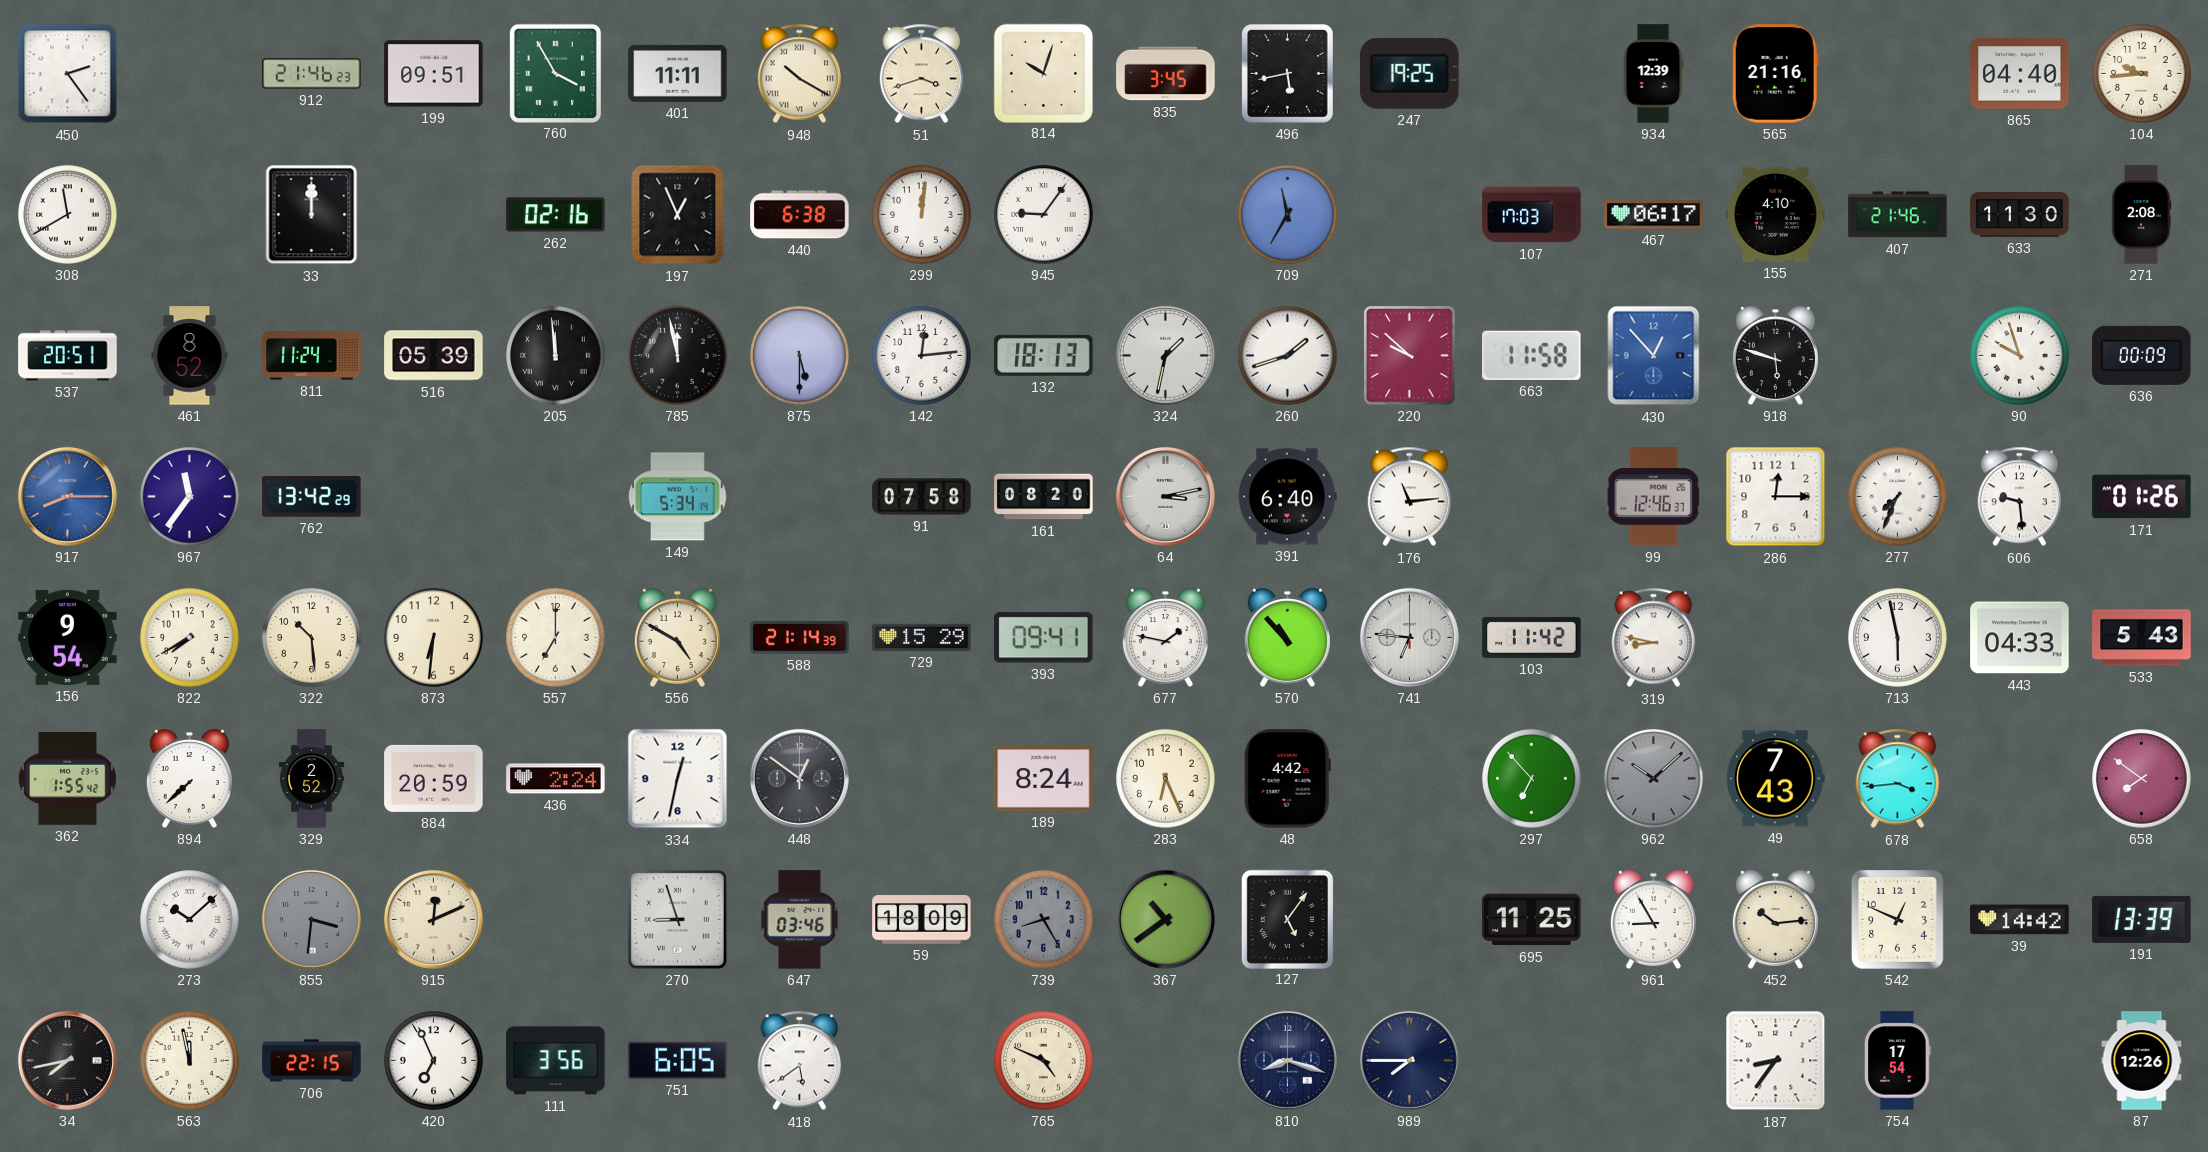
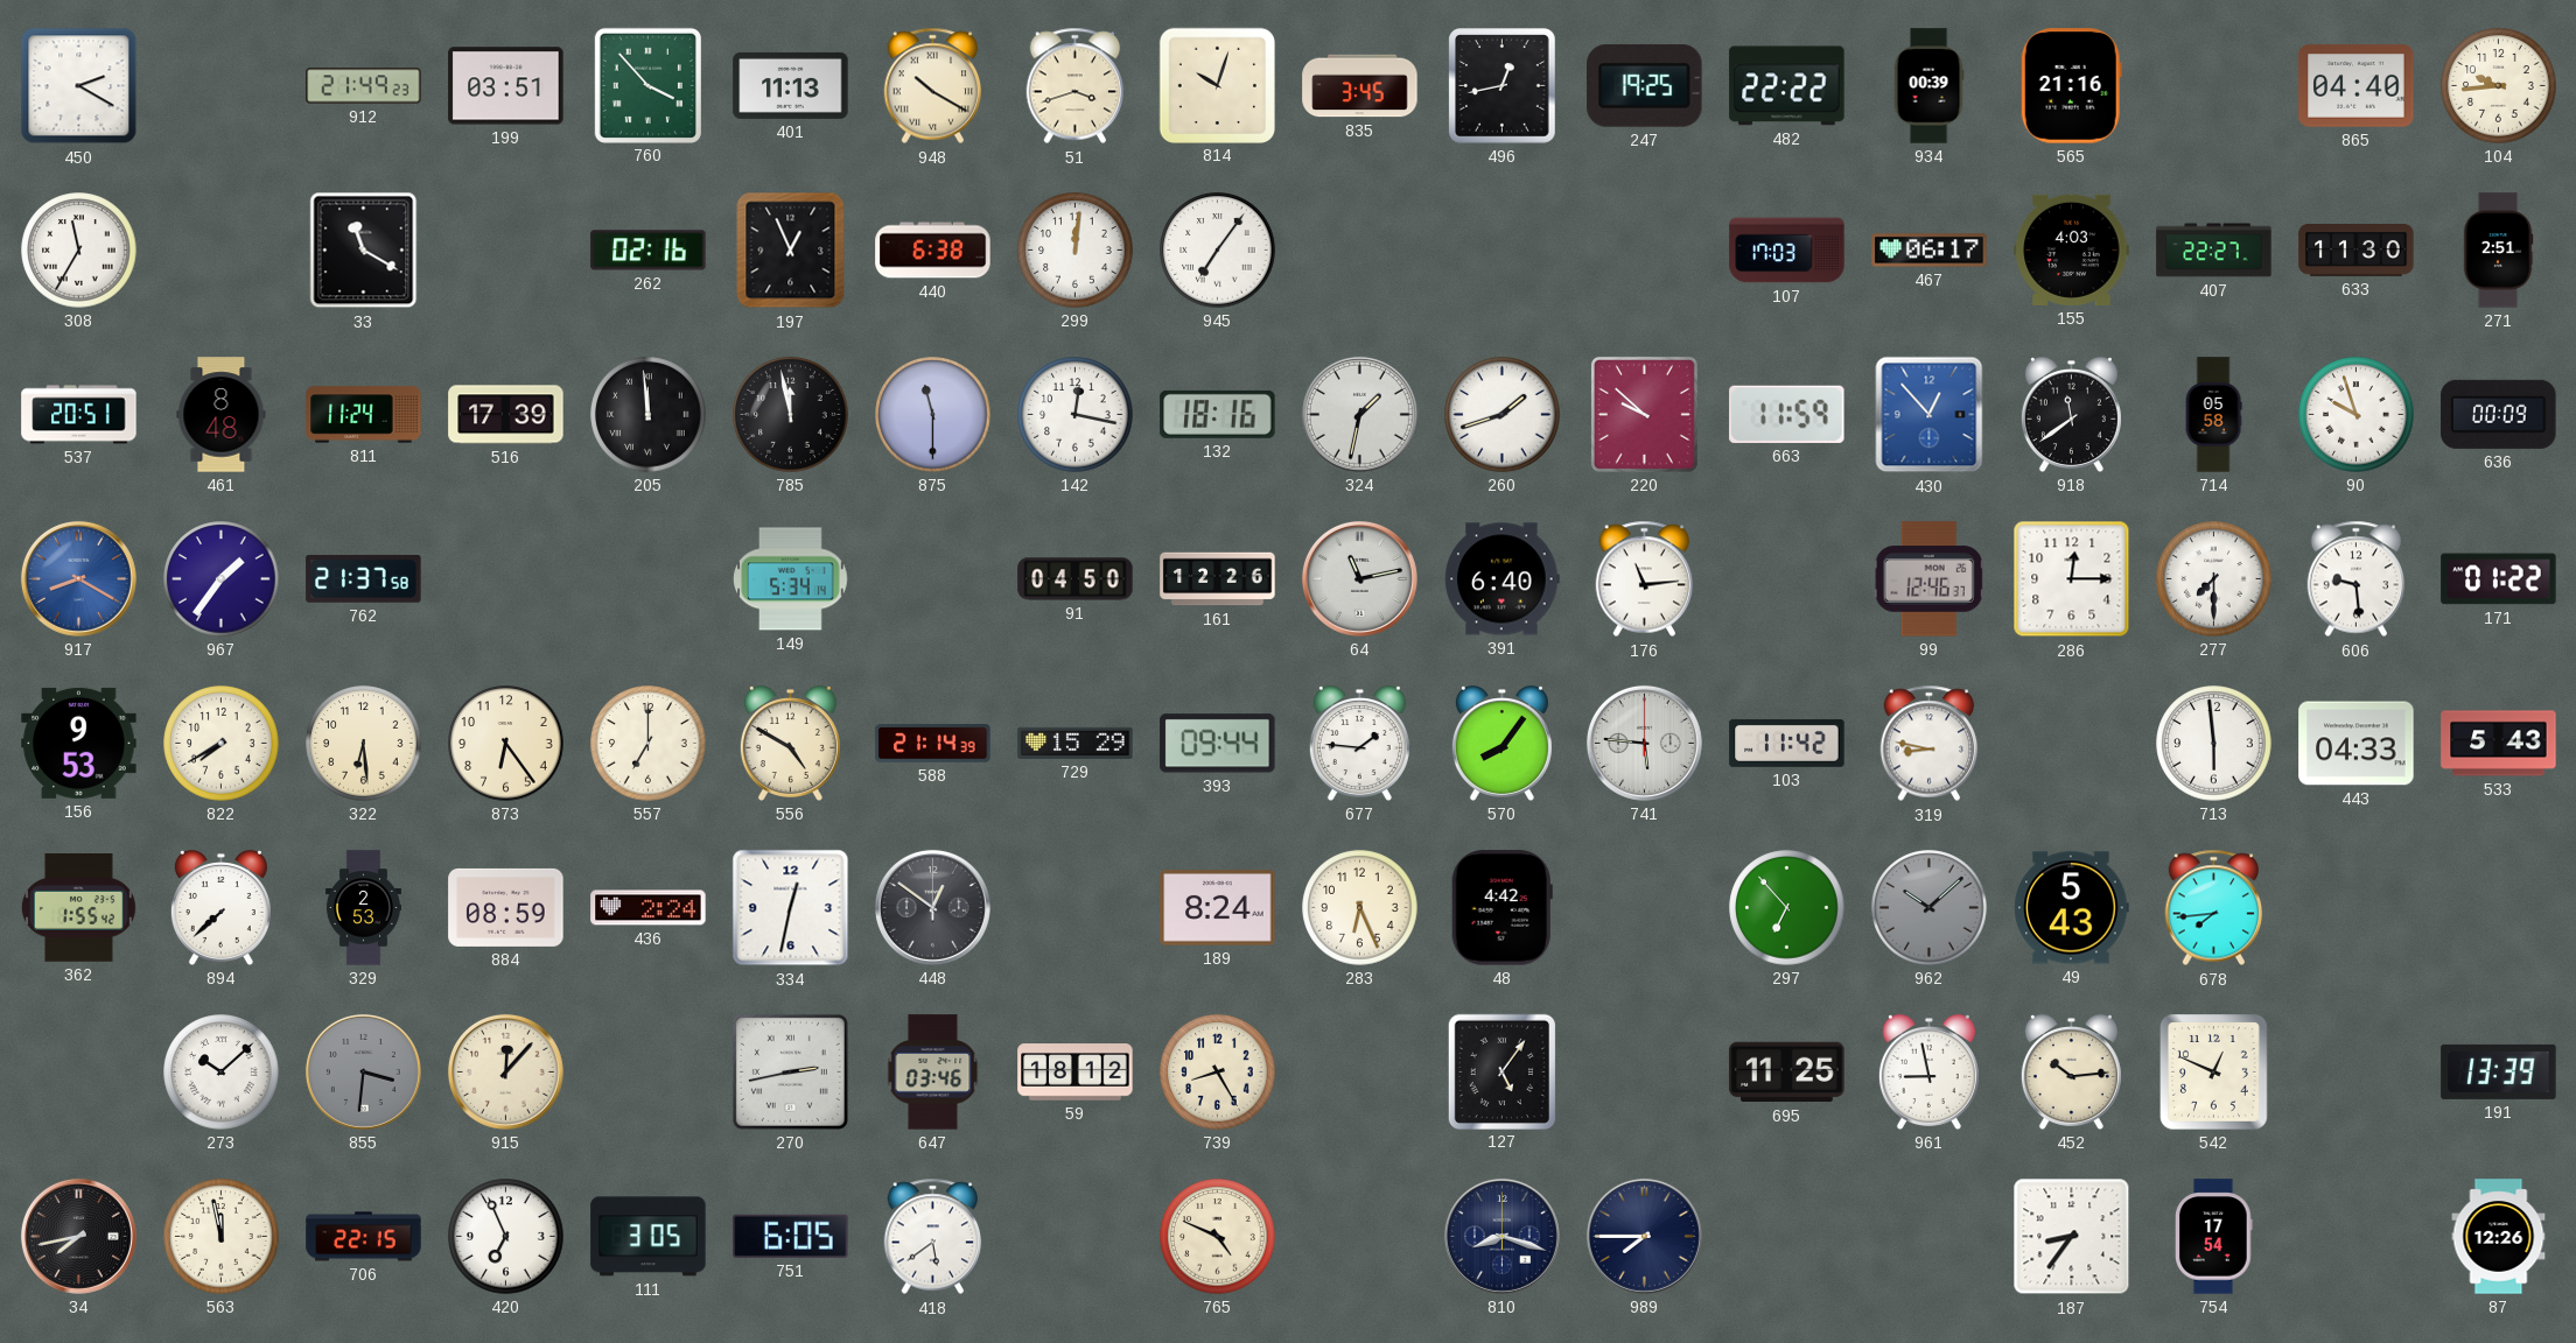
450: 2:24 -> 2:20 (79, 86)
912: 21:46 -> 21:49 (364, 86)
199: 09:51 -> 03:51 (506, 86)
760: 3:55 -> 3:53 (647, 85)
401: 11:11 -> 11:13 (791, 85)
496: 5:43 -> 12:43 (1503, 86)
482: none -> 22:22 (1787, 86)
934: 12:39 -> 00:39 (1929, 86)
308: 11:40 -> 11:35 (79, 251)
33: 12:00 -> 11:20 (364, 251)
945: 9:06 -> 7:06 (1218, 251)
709: 11:35 -> none (1288, 215)
155: 4:10 -> 4:03 (2072, 249)
407: 21:46 -> 22:27 (2214, 251)
271: 2:08 -> 2:51 (2498, 251)
461: 8:52 -> 8:48 (222, 415)
516: 05:39 -> 17:39 (506, 415)
875: 5:30 -> 11:30 (933, 415)
142: 12:14 -> 12:17 (1076, 415)
132: 18:13 -> 18:16 (1218, 414)
663: 11:58 -> 11:59 (1787, 414)
918: 5:48 -> 11:39 (2071, 414)
714: none -> 05:58 (2213, 415)
917: 8:15 -> 8:20 (78, 578)
967: 11:36 -> 1:36 (222, 579)
762: 13:42 -> 21:37 (364, 578)
91: 07:58 -> 04:50 (1076, 579)
161: 08:20 -> 12:26 (1218, 579)
64: 3:13 -> 11:13 (1359, 578)
277: 7:34 -> 7:30 (2214, 579)
171: 01:26 -> 01:22 (2499, 579)
156: 9:54 -> 9:53 (79, 743)
322: 10:29 -> 6:29 (364, 744)
873: 6:31 -> 6:24 (506, 744)
393: 09:41 -> 09:44 (1218, 744)
677: 1:47 -> 1:46 (1359, 743)
570: 10:53 -> 8:06 (1501, 743)
741: 6:46 -> 5:46 (1644, 743)
713: 5:58 -> 5:59 (2214, 744)
329: 2:52 -> 2:53 (363, 908)
884: 20:59 -> 08:59 (506, 907)
49: 7:43 -> 5:43 (2072, 908)
678: 3:44 -> 7:44 (2214, 908)
658: 7:51 -> none (2142, 779)
915: 12:11 -> 12:07 (505, 1071)
270: 8:57 -> 2:43 (790, 1071)
59: 18:09 -> 18:12 (1076, 1073)
739 dial: grey -> cream (1218, 1073)
367: 10:39 -> none (1165, 919)
961: 8:55 -> 8:58 (1929, 1071)
39: 14:42 -> none (2020, 920)
111: 3:56 -> 3:05 (649, 1237)
